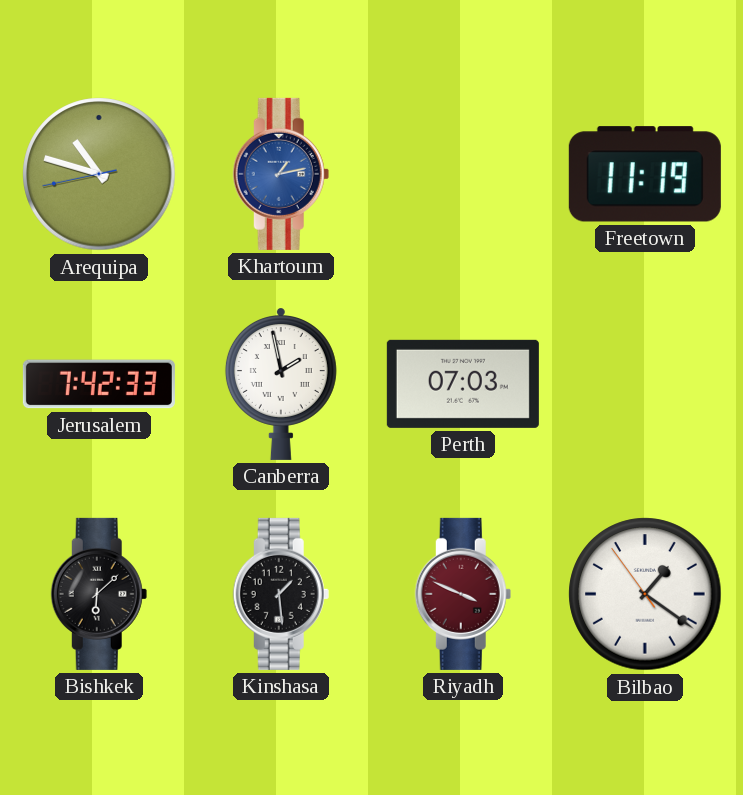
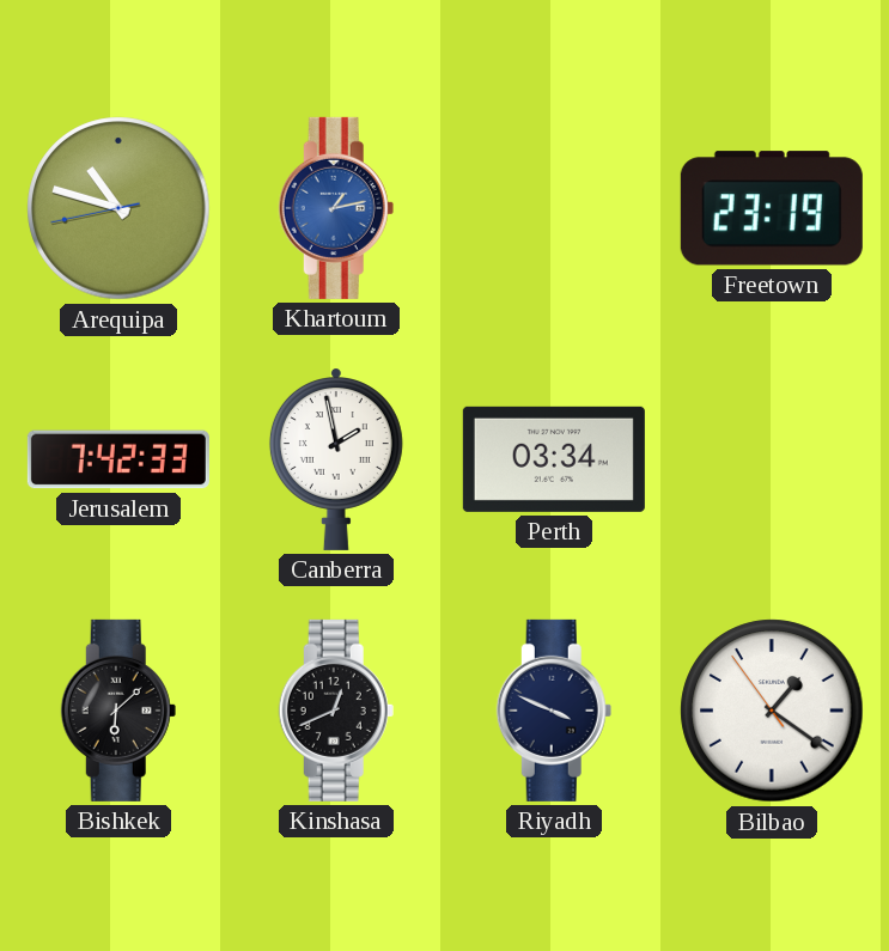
Freetown: 11:19 -> 23:19 (772, 208)
Perth: 07:03 -> 03:34 (554, 459)
Kinshasa: 1:29 -> 12:41 (336, 711)
Riyadh dial: burgundy -> navy (554, 711)
